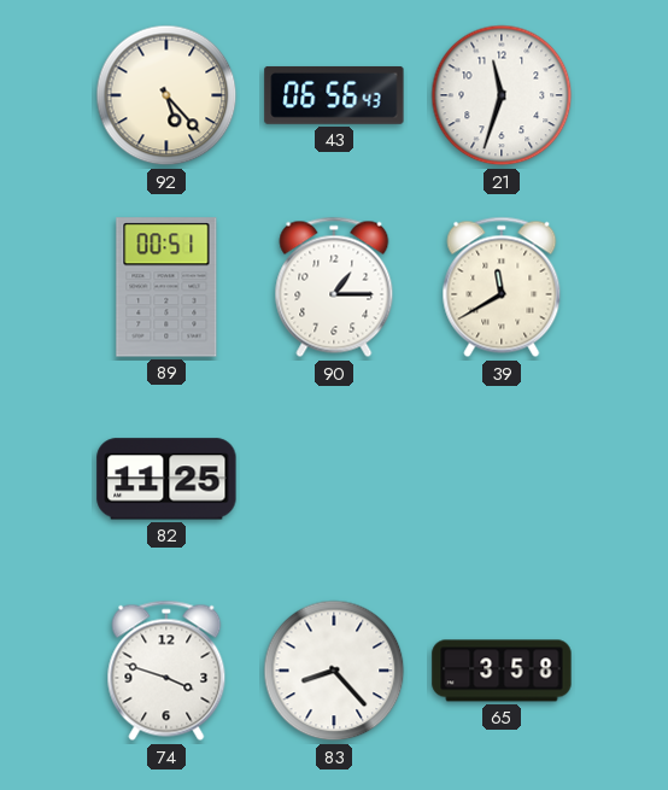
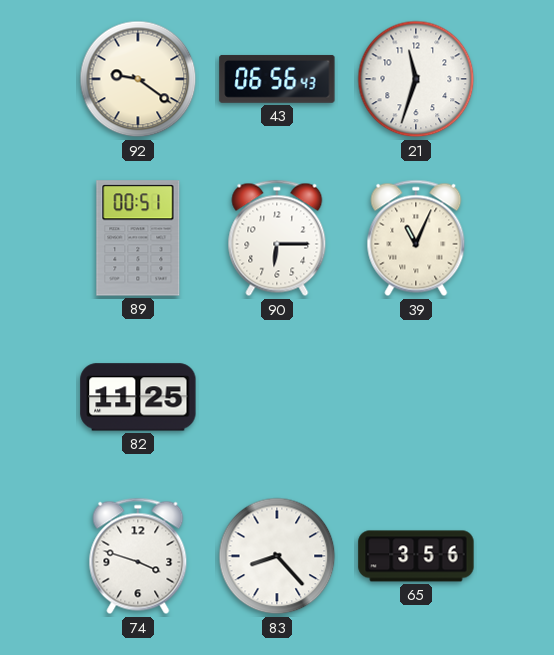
92: 5:23 -> 9:21 (138, 79)
90: 1:15 -> 6:15 (277, 238)
39: 11:40 -> 11:04 (416, 238)
65: 3:58 -> 3:56 (416, 556)
